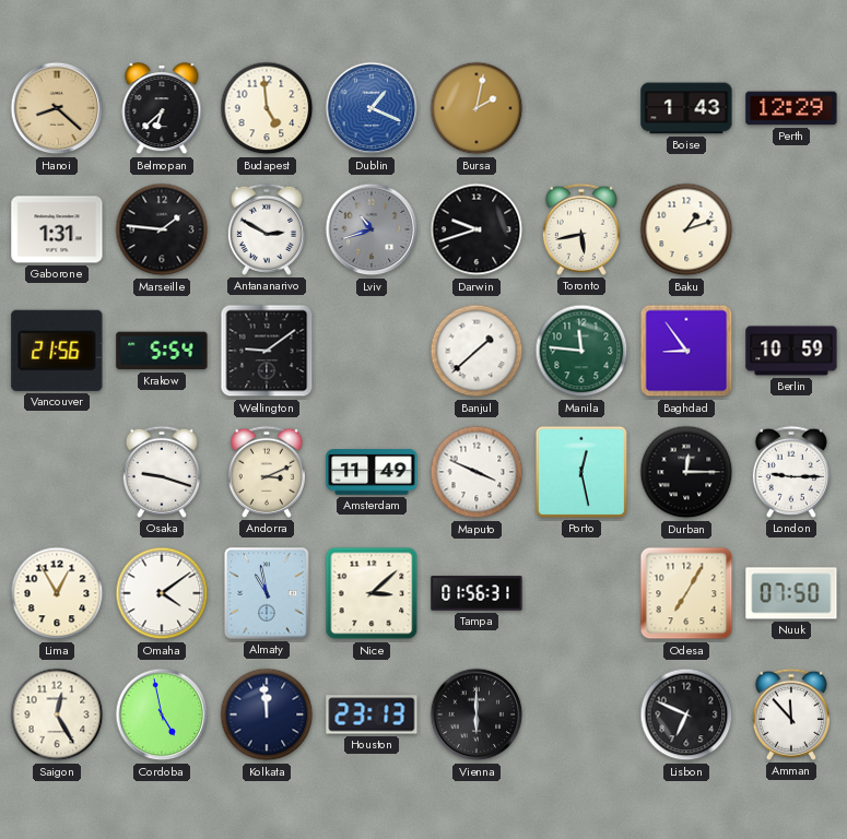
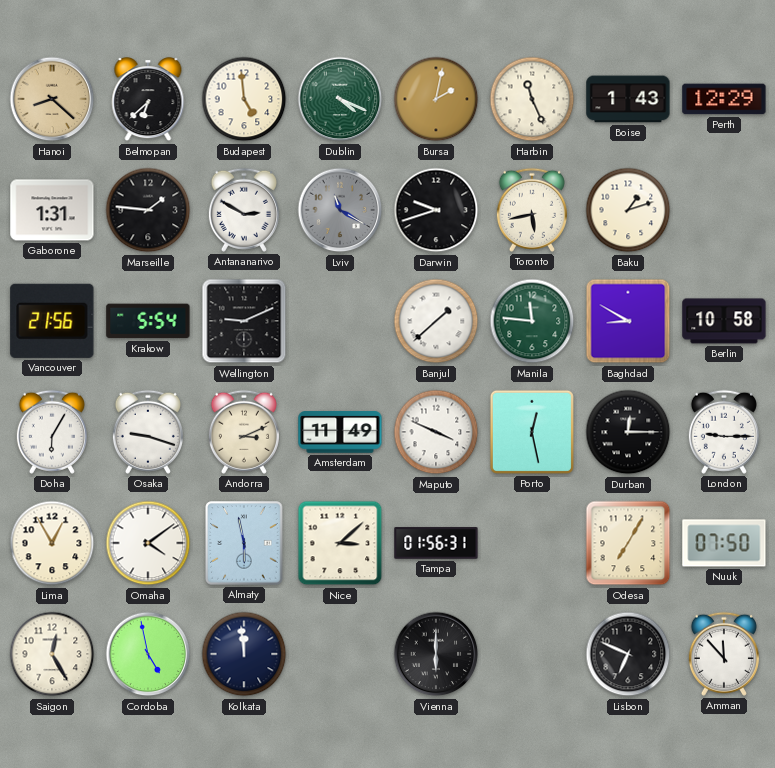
Dublin: 1:19 -> 4:19 (340, 99)
Dublin dial: blue -> green (340, 99)
Harbin: none -> 11:26 (532, 99)
Lviv: 10:42 -> 11:20 (340, 210)
Wellington: 9:09 -> 9:11 (244, 321)
Baghdad: 8:54 -> 8:50 (628, 321)
Berlin: 10:59 -> 10:58 (724, 321)
Doha: none -> 6:05 (52, 432)
Almaty: 10:58 -> 5:58 (244, 543)
Houston: 23:13 -> none (372, 714)
